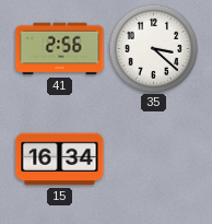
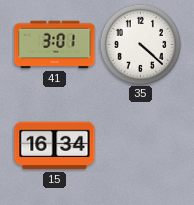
41: 2:56 -> 3:01 (55, 45)
35: 3:22 -> 4:22 (140, 44)
